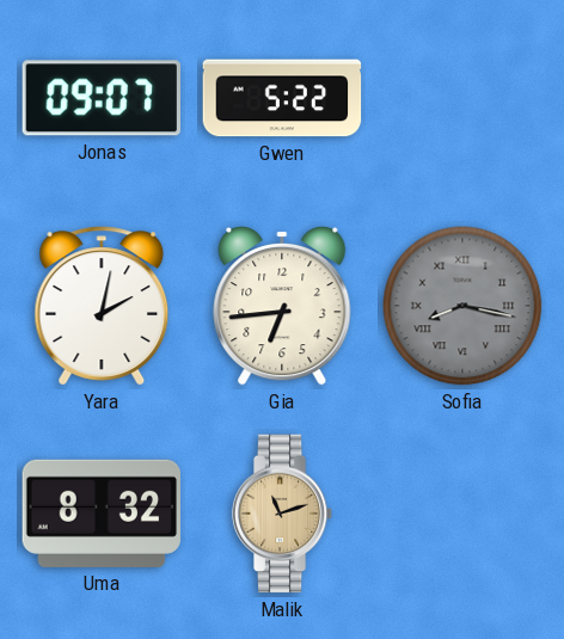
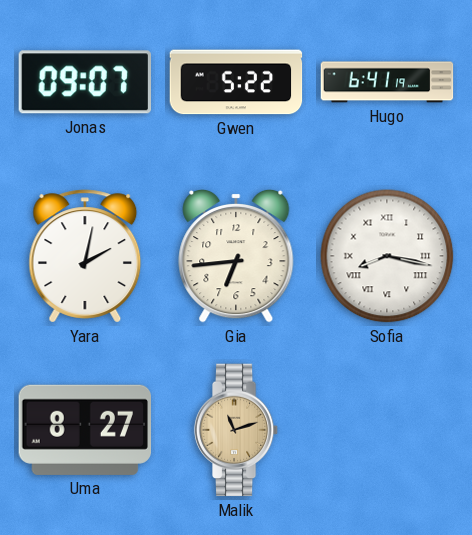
Hugo: none -> 6:41 (387, 82)
Sofia dial: grey -> white (387, 256)
Uma: 8:32 -> 8:27 (84, 430)
